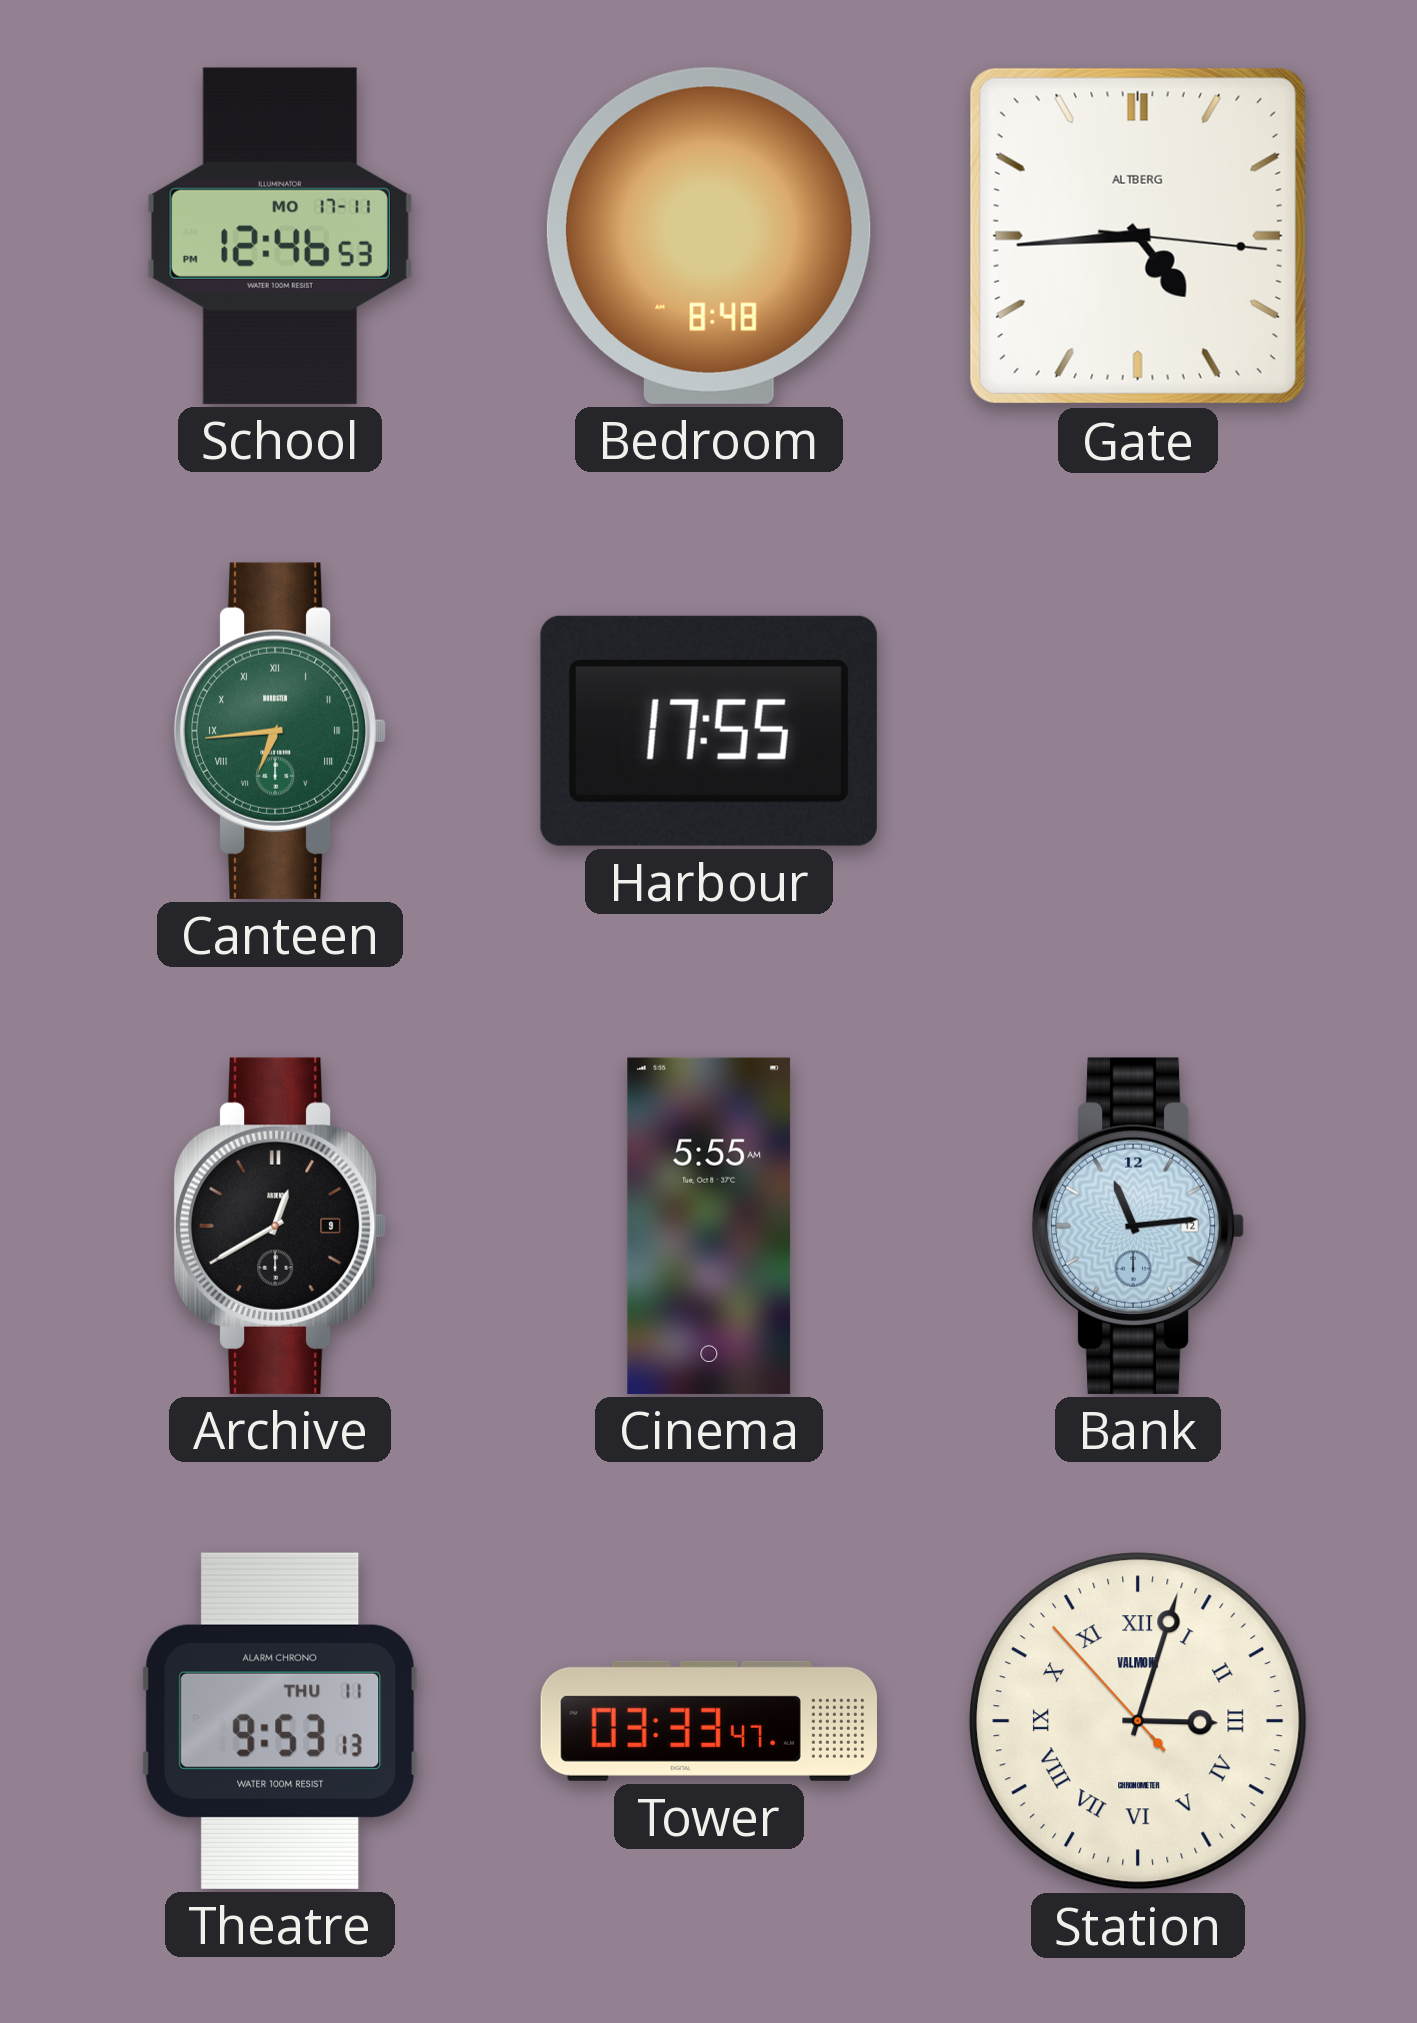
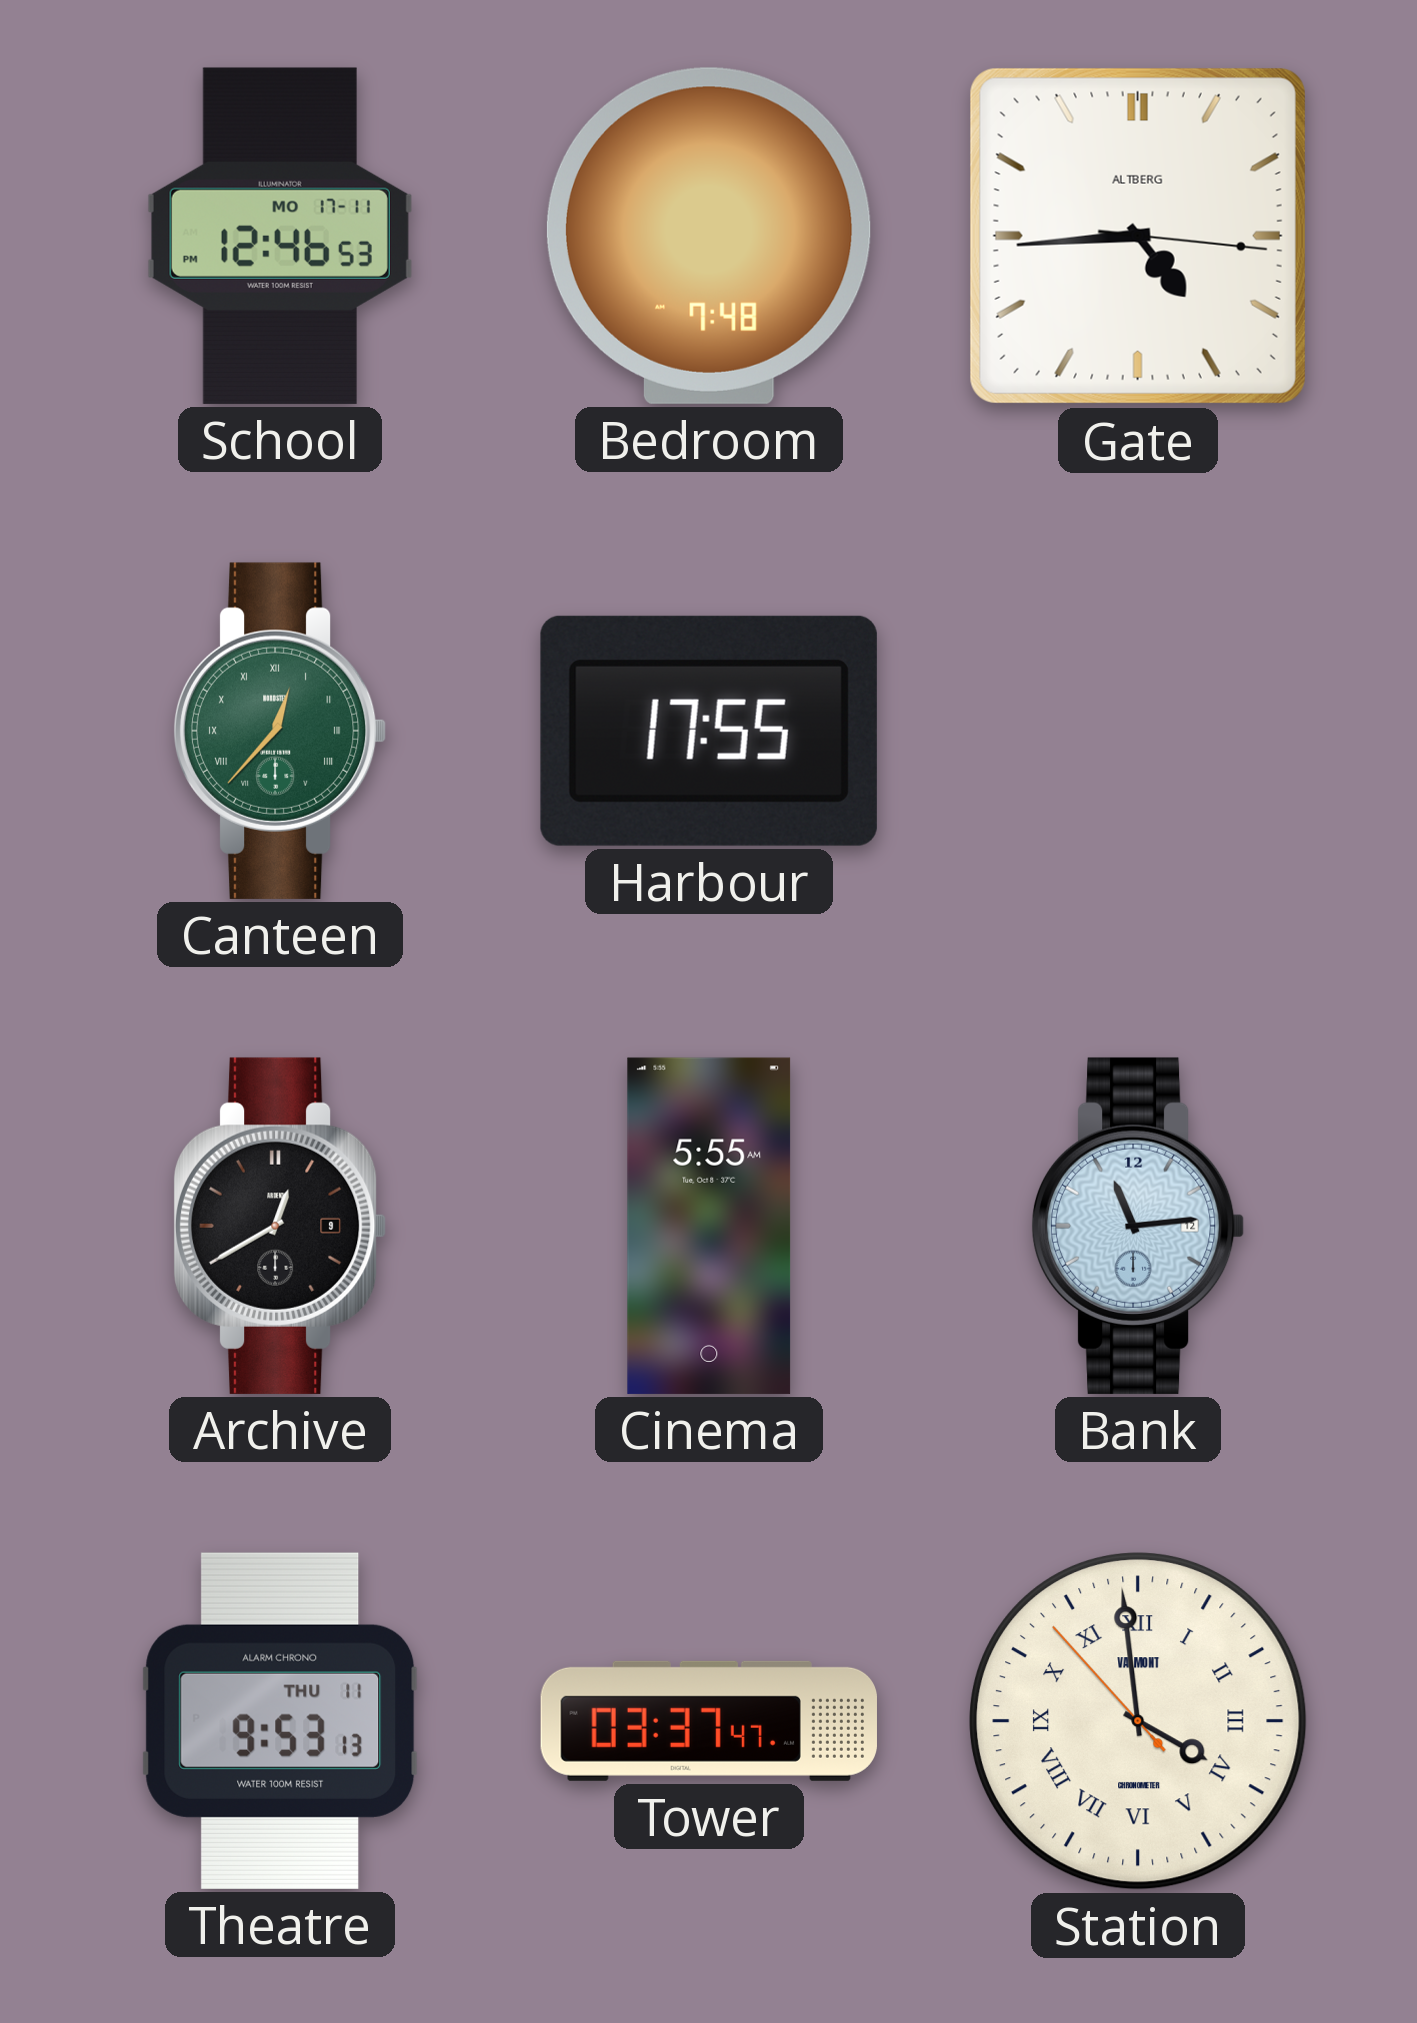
Bedroom: 8:48 -> 7:48 (709, 236)
Canteen: 6:44 -> 12:37 (280, 731)
Tower: 03:33 -> 03:37 (708, 1721)
Station: 3:02 -> 3:58 (1139, 1722)
